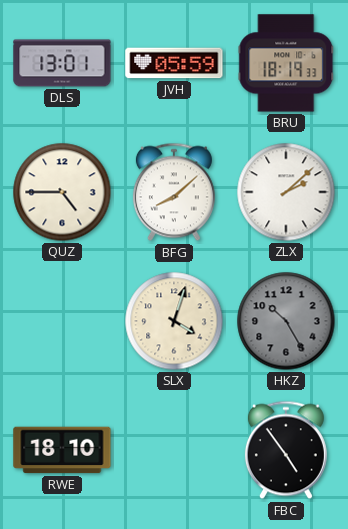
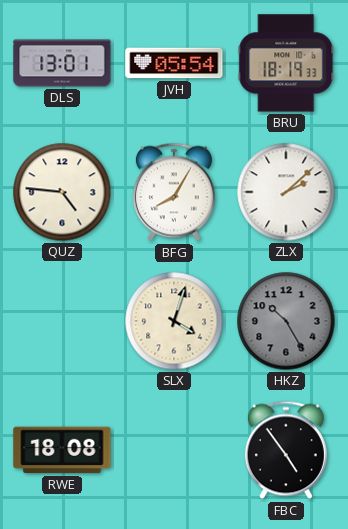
JVH: 05:59 -> 05:54 (174, 63)
QUZ: 4:45 -> 4:46 (62, 192)
BFG: 8:08 -> 8:05 (174, 192)
RWE: 18:10 -> 18:08 (62, 450)
